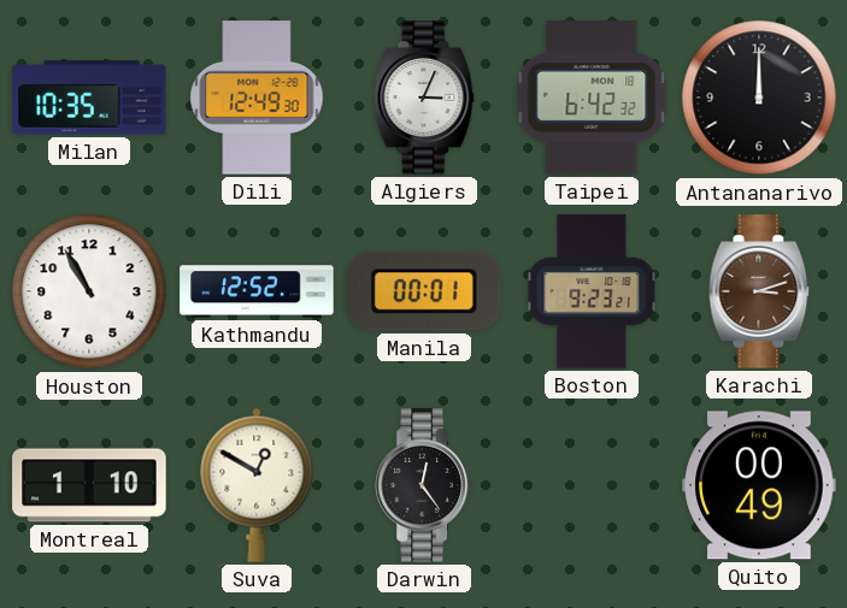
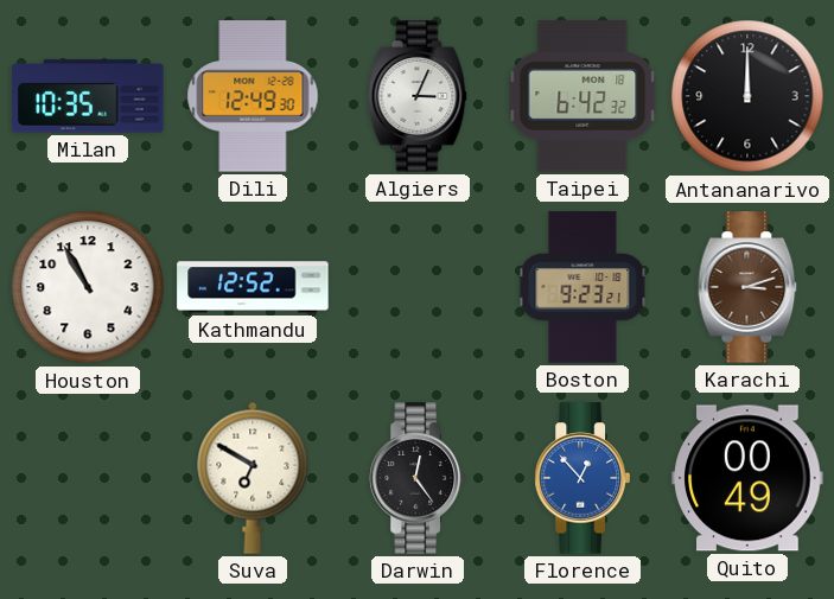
Manila: 00:01 -> none (425, 291)
Montreal: 1:10 -> none (89, 485)
Suva: 12:50 -> 6:50 (253, 478)
Florence: none -> 12:53 (582, 478)
